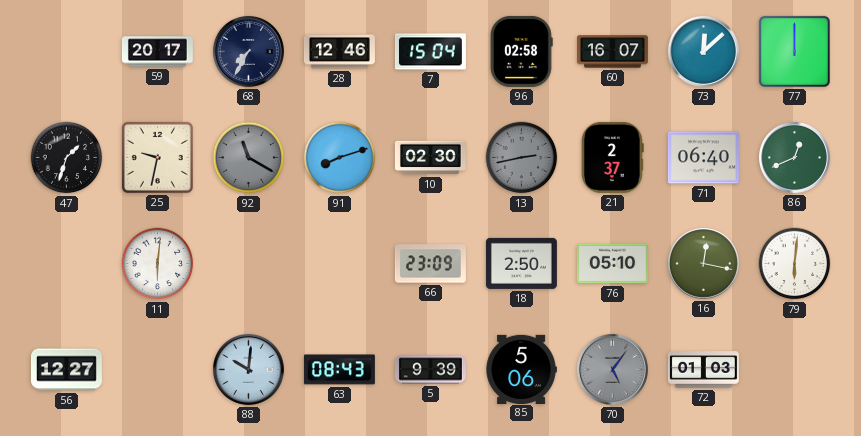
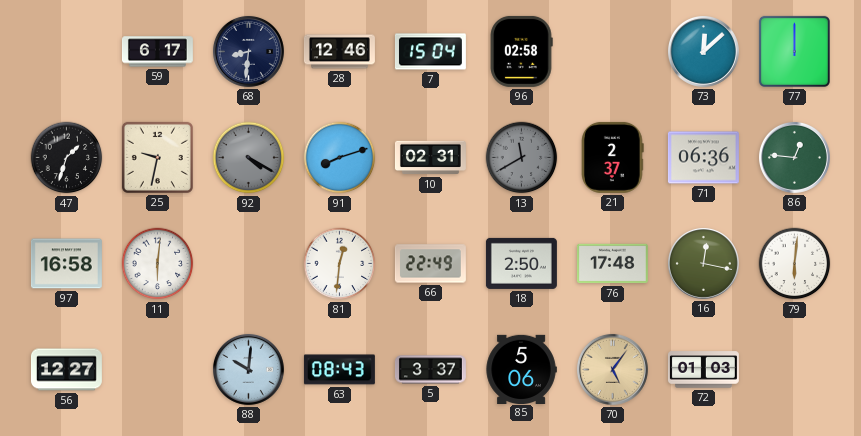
59: 20:17 -> 6:17 (157, 52)
68: 7:35 -> 8:31 (248, 51)
60: 16:07 -> none (612, 52)
92: 11:20 -> 4:20 (249, 158)
10: 02:30 -> 02:31 (430, 158)
13: 2:43 -> 11:40 (522, 158)
71: 06:40 -> 06:36 (703, 158)
86: 12:41 -> 12:46 (794, 157)
97: none -> 16:58 (66, 264)
81: none -> 12:31 (340, 264)
66: 23:09 -> 22:49 (430, 264)
76: 05:10 -> 17:48 (612, 264)
5: 9:39 -> 3:37 (430, 370)
70 dial: grey -> champagne (612, 369)
